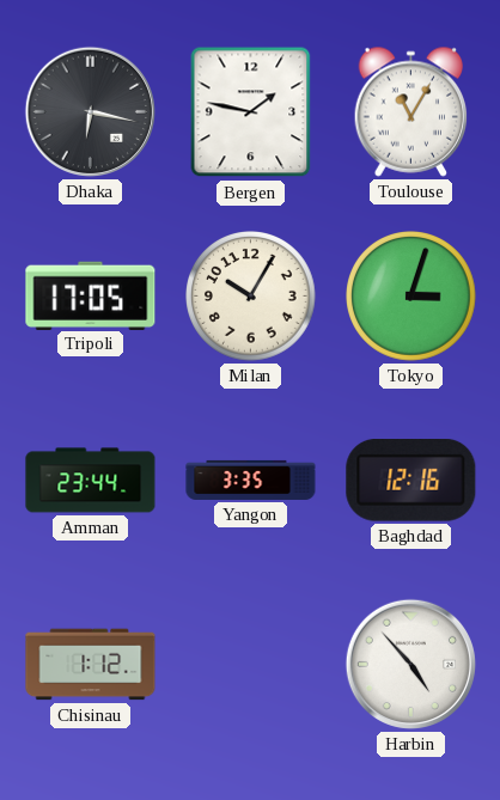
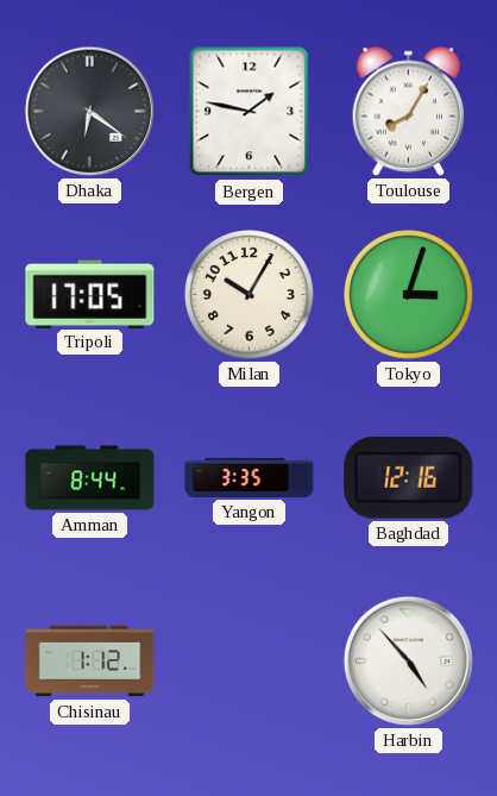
Dhaka: 6:17 -> 6:21 (89, 111)
Toulouse: 11:05 -> 8:05 (409, 111)
Amman: 23:44 -> 8:44 (90, 478)
